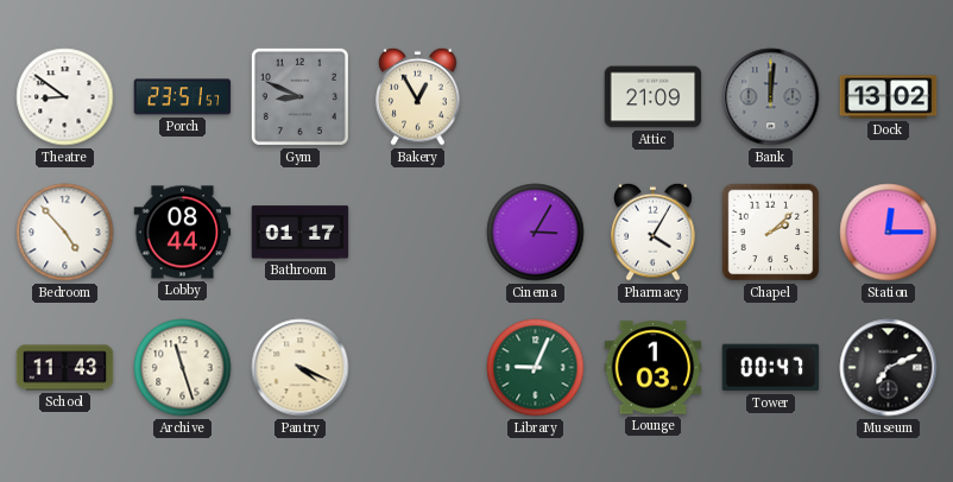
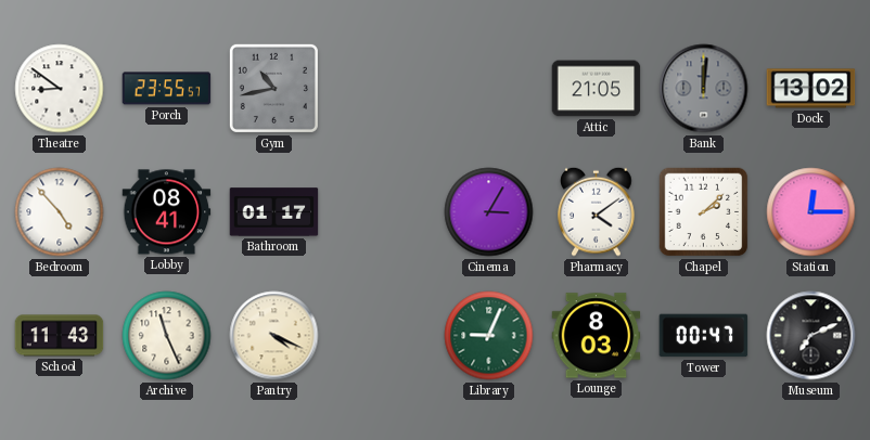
Porch: 23:51 -> 23:55 (167, 89)
Gym: 8:49 -> 10:43 (273, 88)
Bakery: 12:55 -> none (418, 96)
Attic: 21:09 -> 21:05 (597, 89)
Lobby: 08:44 -> 08:41 (167, 212)
Pharmacy: 4:05 -> 4:09 (597, 211)
Archive: 11:27 -> 11:26 (167, 336)
Lounge: 1:03 -> 8:03 (597, 336)
